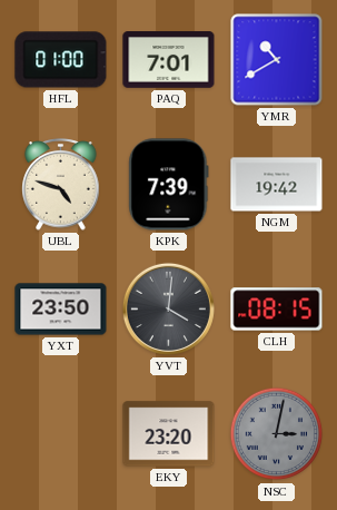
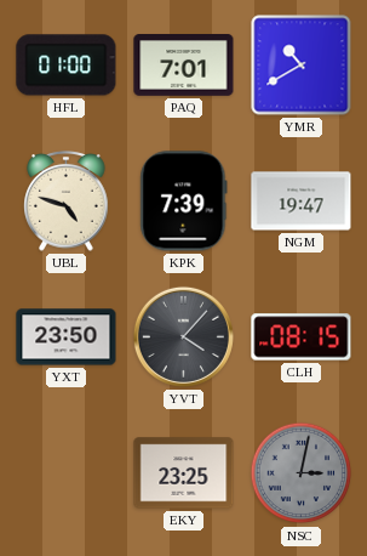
NGM: 19:42 -> 19:47 (302, 202)
YVT: 4:01 -> 4:07 (183, 336)
EKY: 23:20 -> 23:25 (184, 473)
